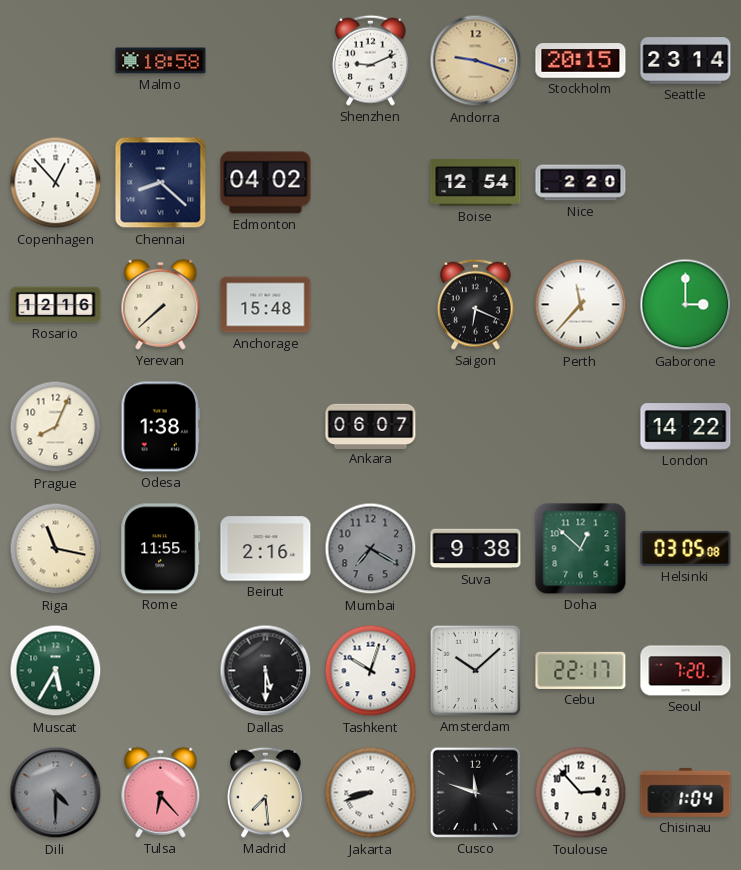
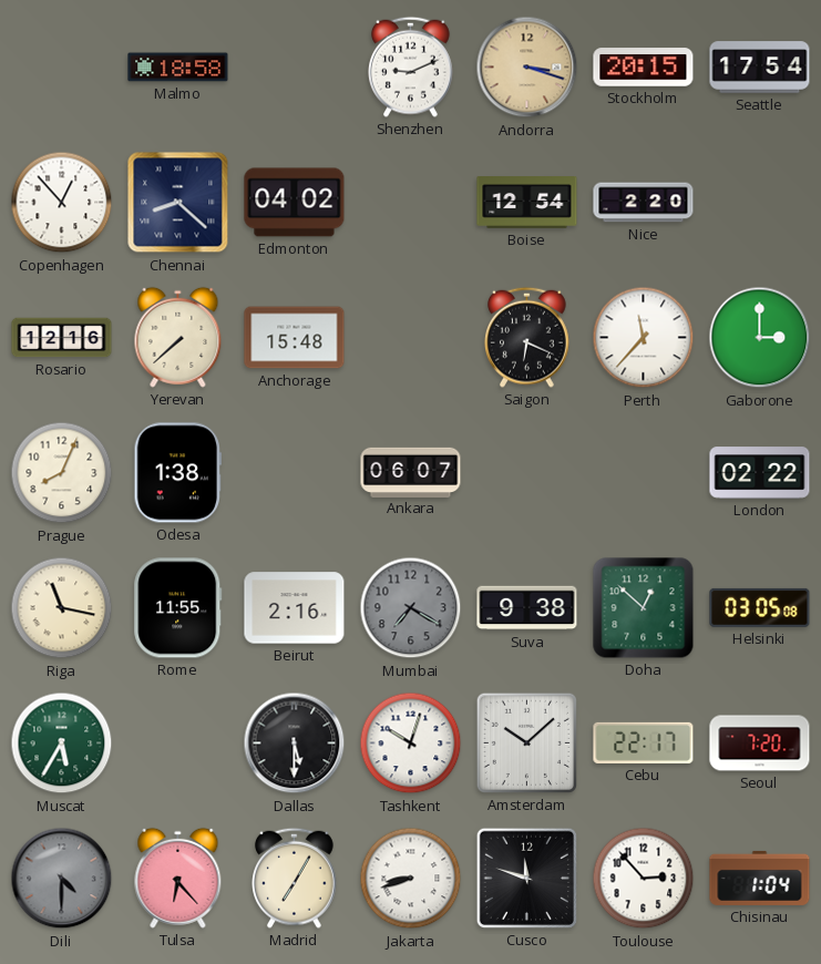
Andorra: 9:18 -> 3:18 (527, 68)
Seattle: 23:14 -> 17:54 (760, 68)
London: 14:22 -> 02:22 (760, 473)
Madrid: 7:29 -> 7:05 (295, 878)
